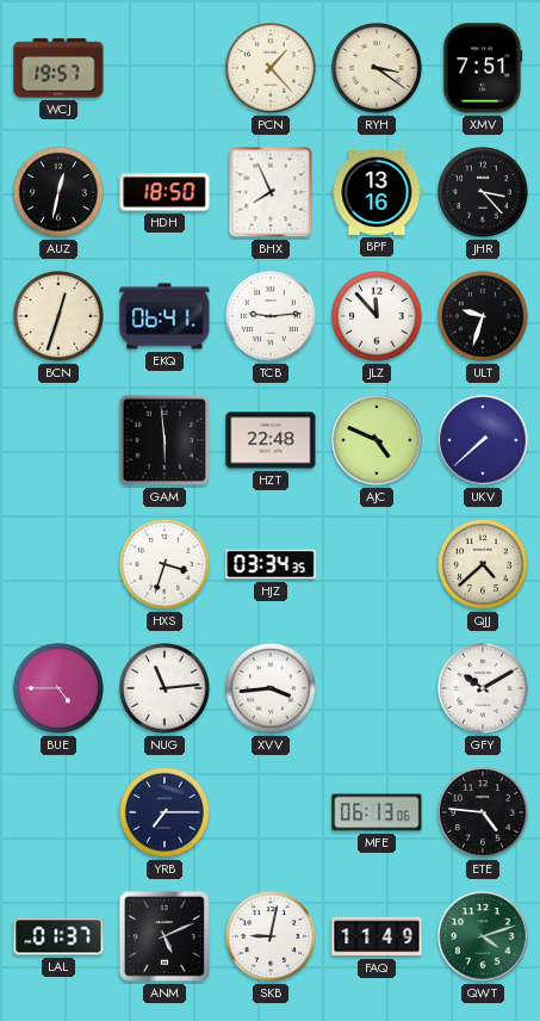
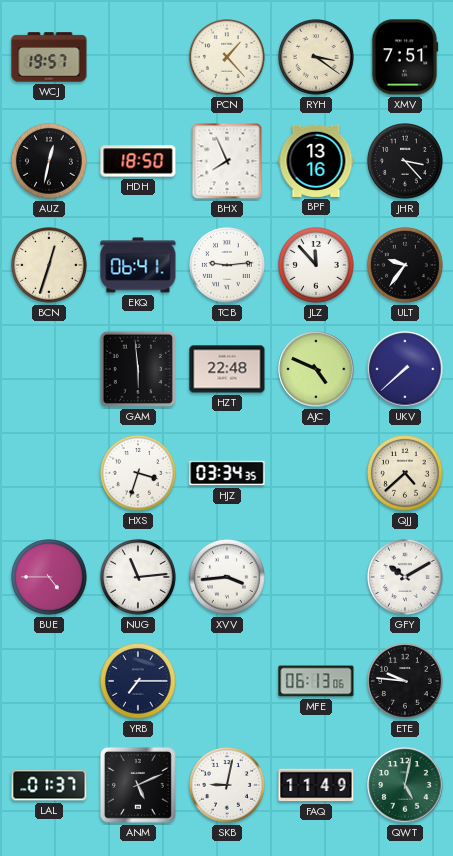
ULT: 9:33 -> 9:36 (406, 266)
ETE: 4:46 -> 9:46 (406, 682)
QWT: 4:12 -> 5:02 (405, 785)
